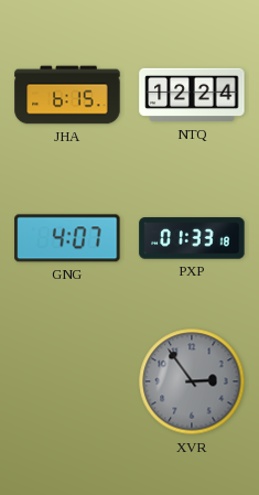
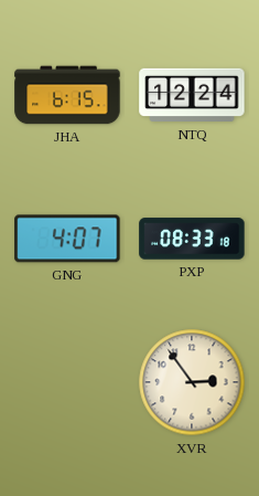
PXP: 01:33 -> 08:33 (192, 239)
XVR dial: grey -> cream (192, 382)
